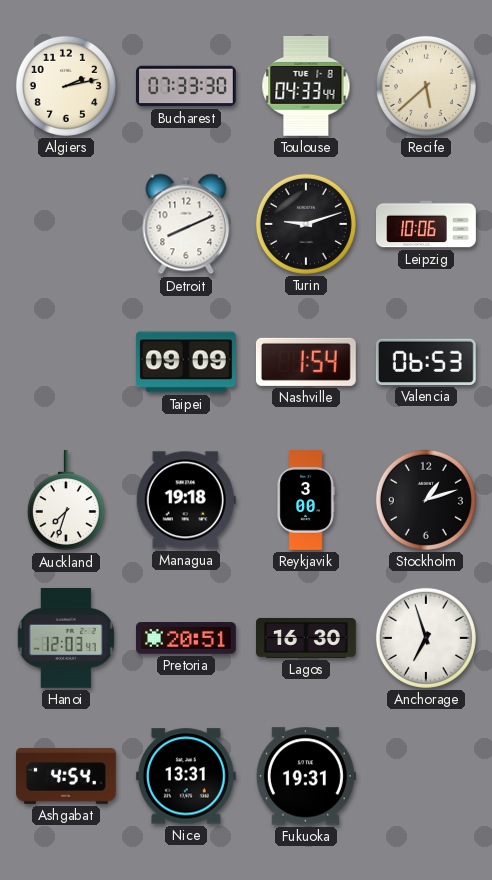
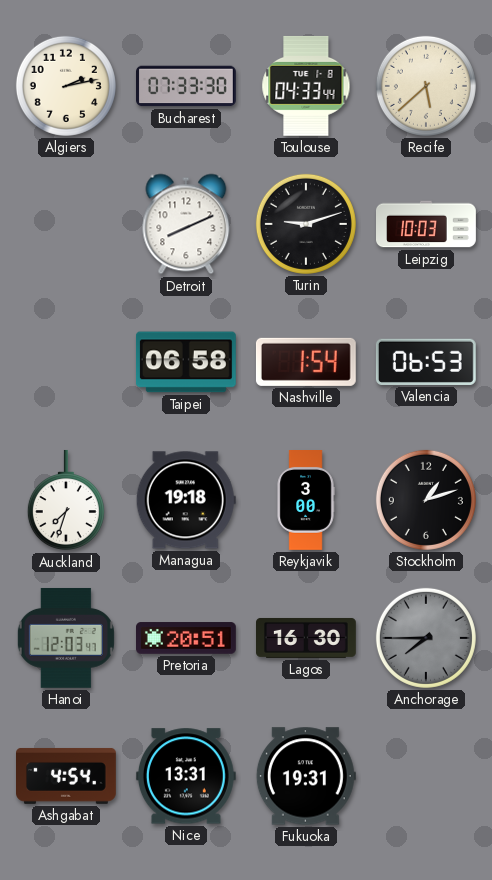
Leipzig: 10:06 -> 10:03 (427, 224)
Taipei: 09:09 -> 06:58 (186, 362)
Anchorage: 6:57 -> 7:45 (426, 638)
Anchorage dial: white -> grey (426, 638)
